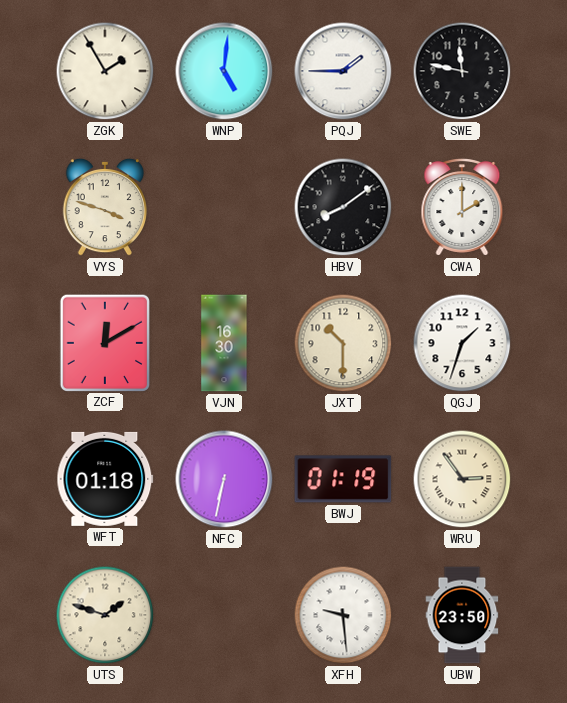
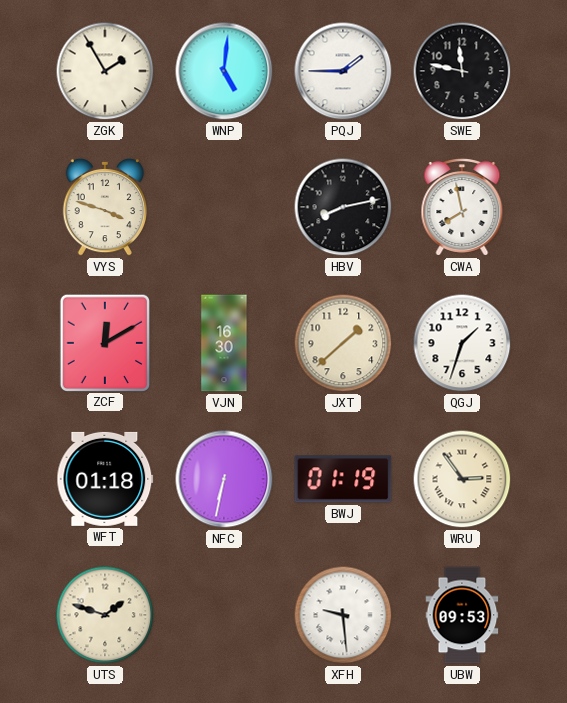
HBV: 8:09 -> 8:13 (343, 207)
CWA: 2:00 -> 7:58 (462, 208)
JXT: 10:30 -> 1:38 (343, 343)
UBW: 23:50 -> 09:53 (462, 615)
